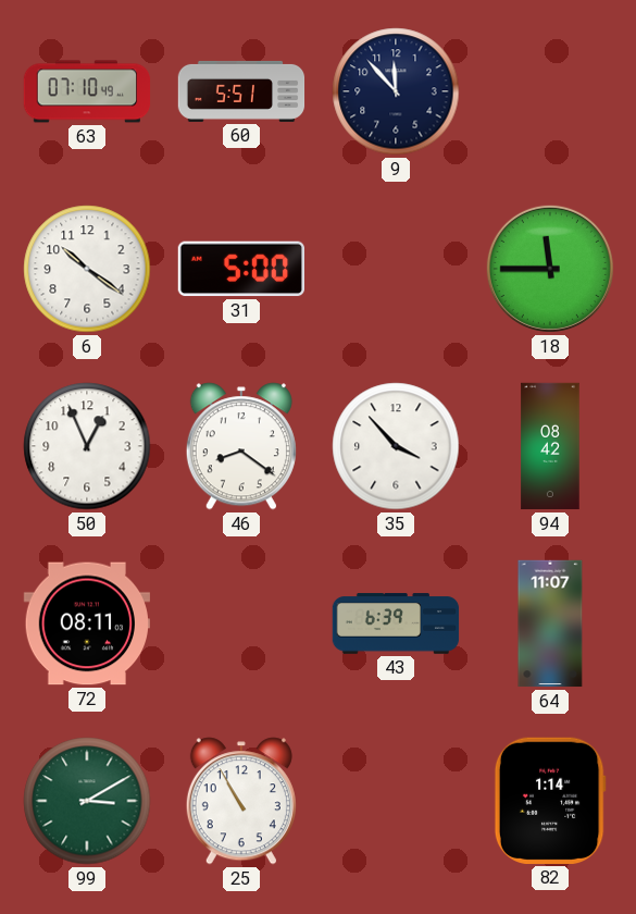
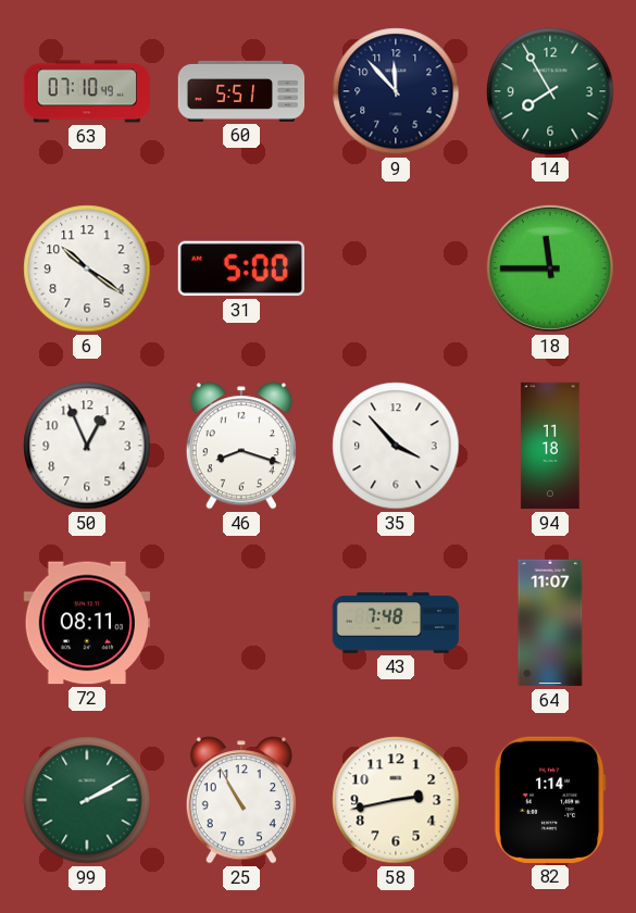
14: none -> 7:55 (550, 91)
46: 8:21 -> 8:18 (241, 446)
94: 08:42 -> 11:18 (550, 446)
43: 6:39 -> 7:48 (396, 623)
99: 3:10 -> 2:10 (87, 800)
58: none -> 2:43 (396, 800)
